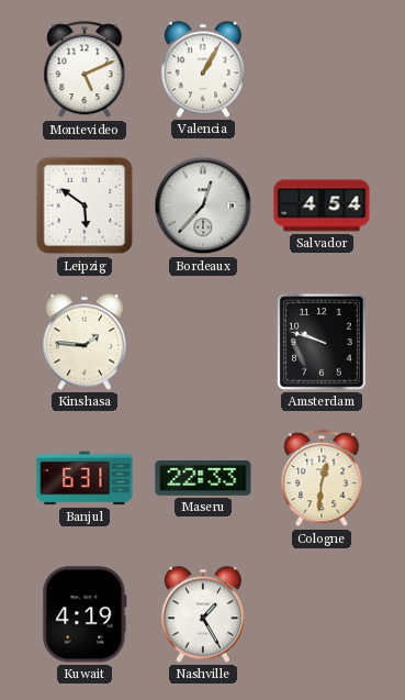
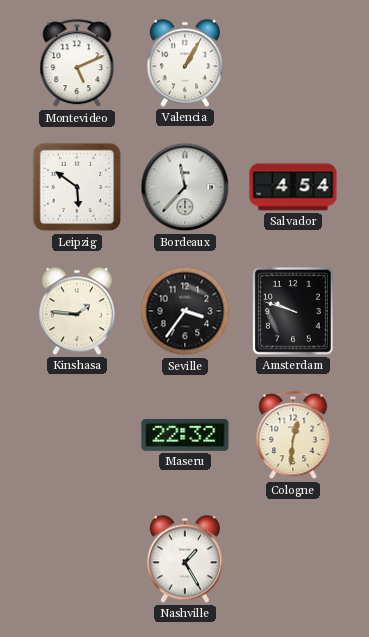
Bordeaux: 12:37 -> 11:37 (185, 187)
Seville: none -> 3:36 (185, 311)
Banjul: 6:31 -> none (85, 478)
Maseru: 22:33 -> 22:32 (185, 435)
Kuwait: 4:19 -> none (85, 614)
